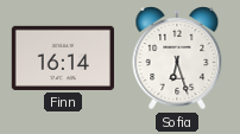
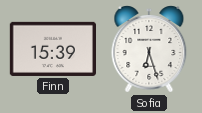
Finn: 16:14 -> 15:39 (52, 49)
